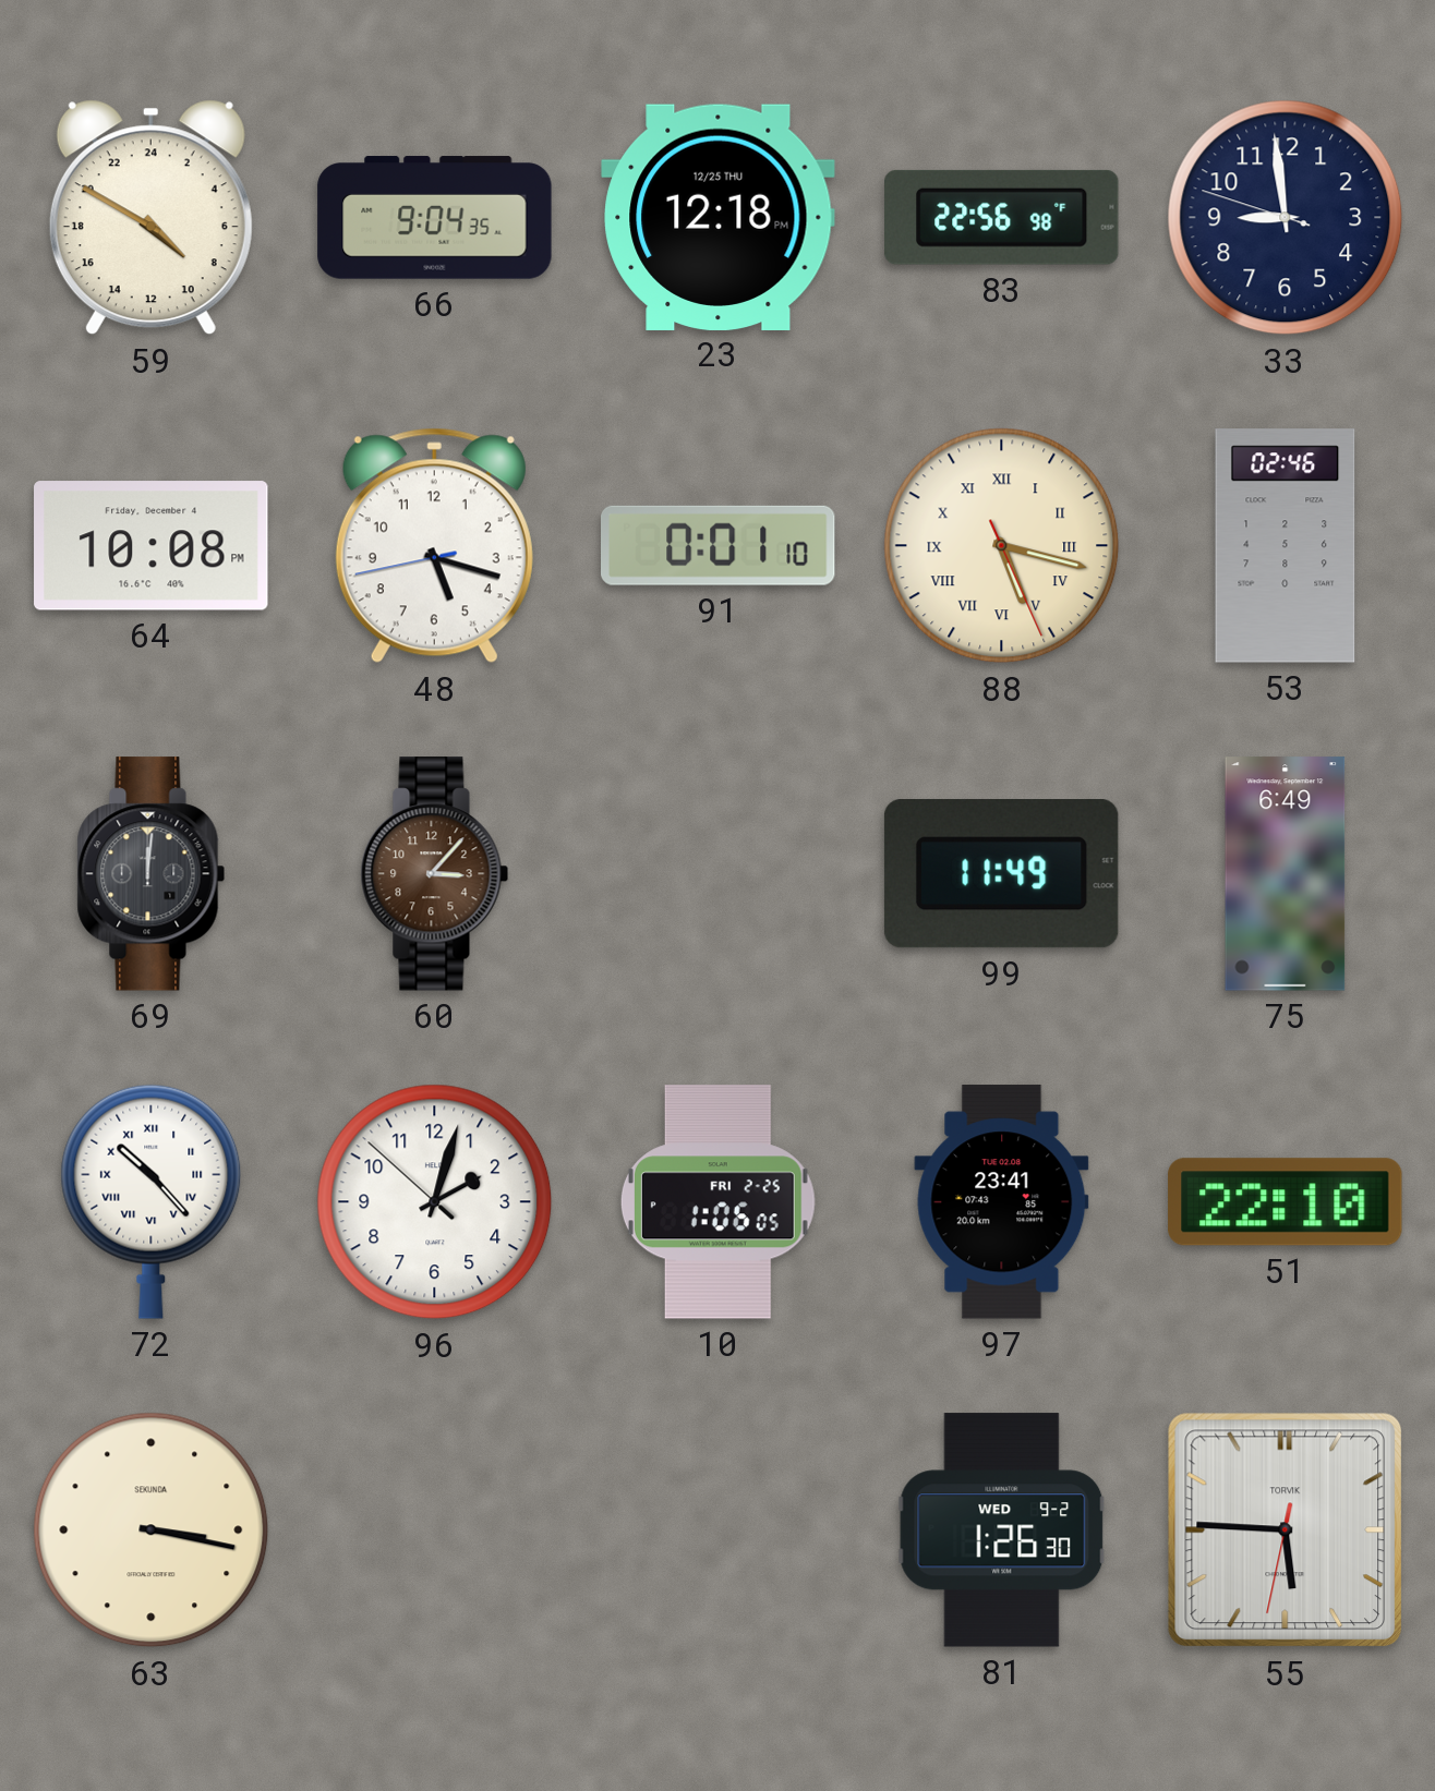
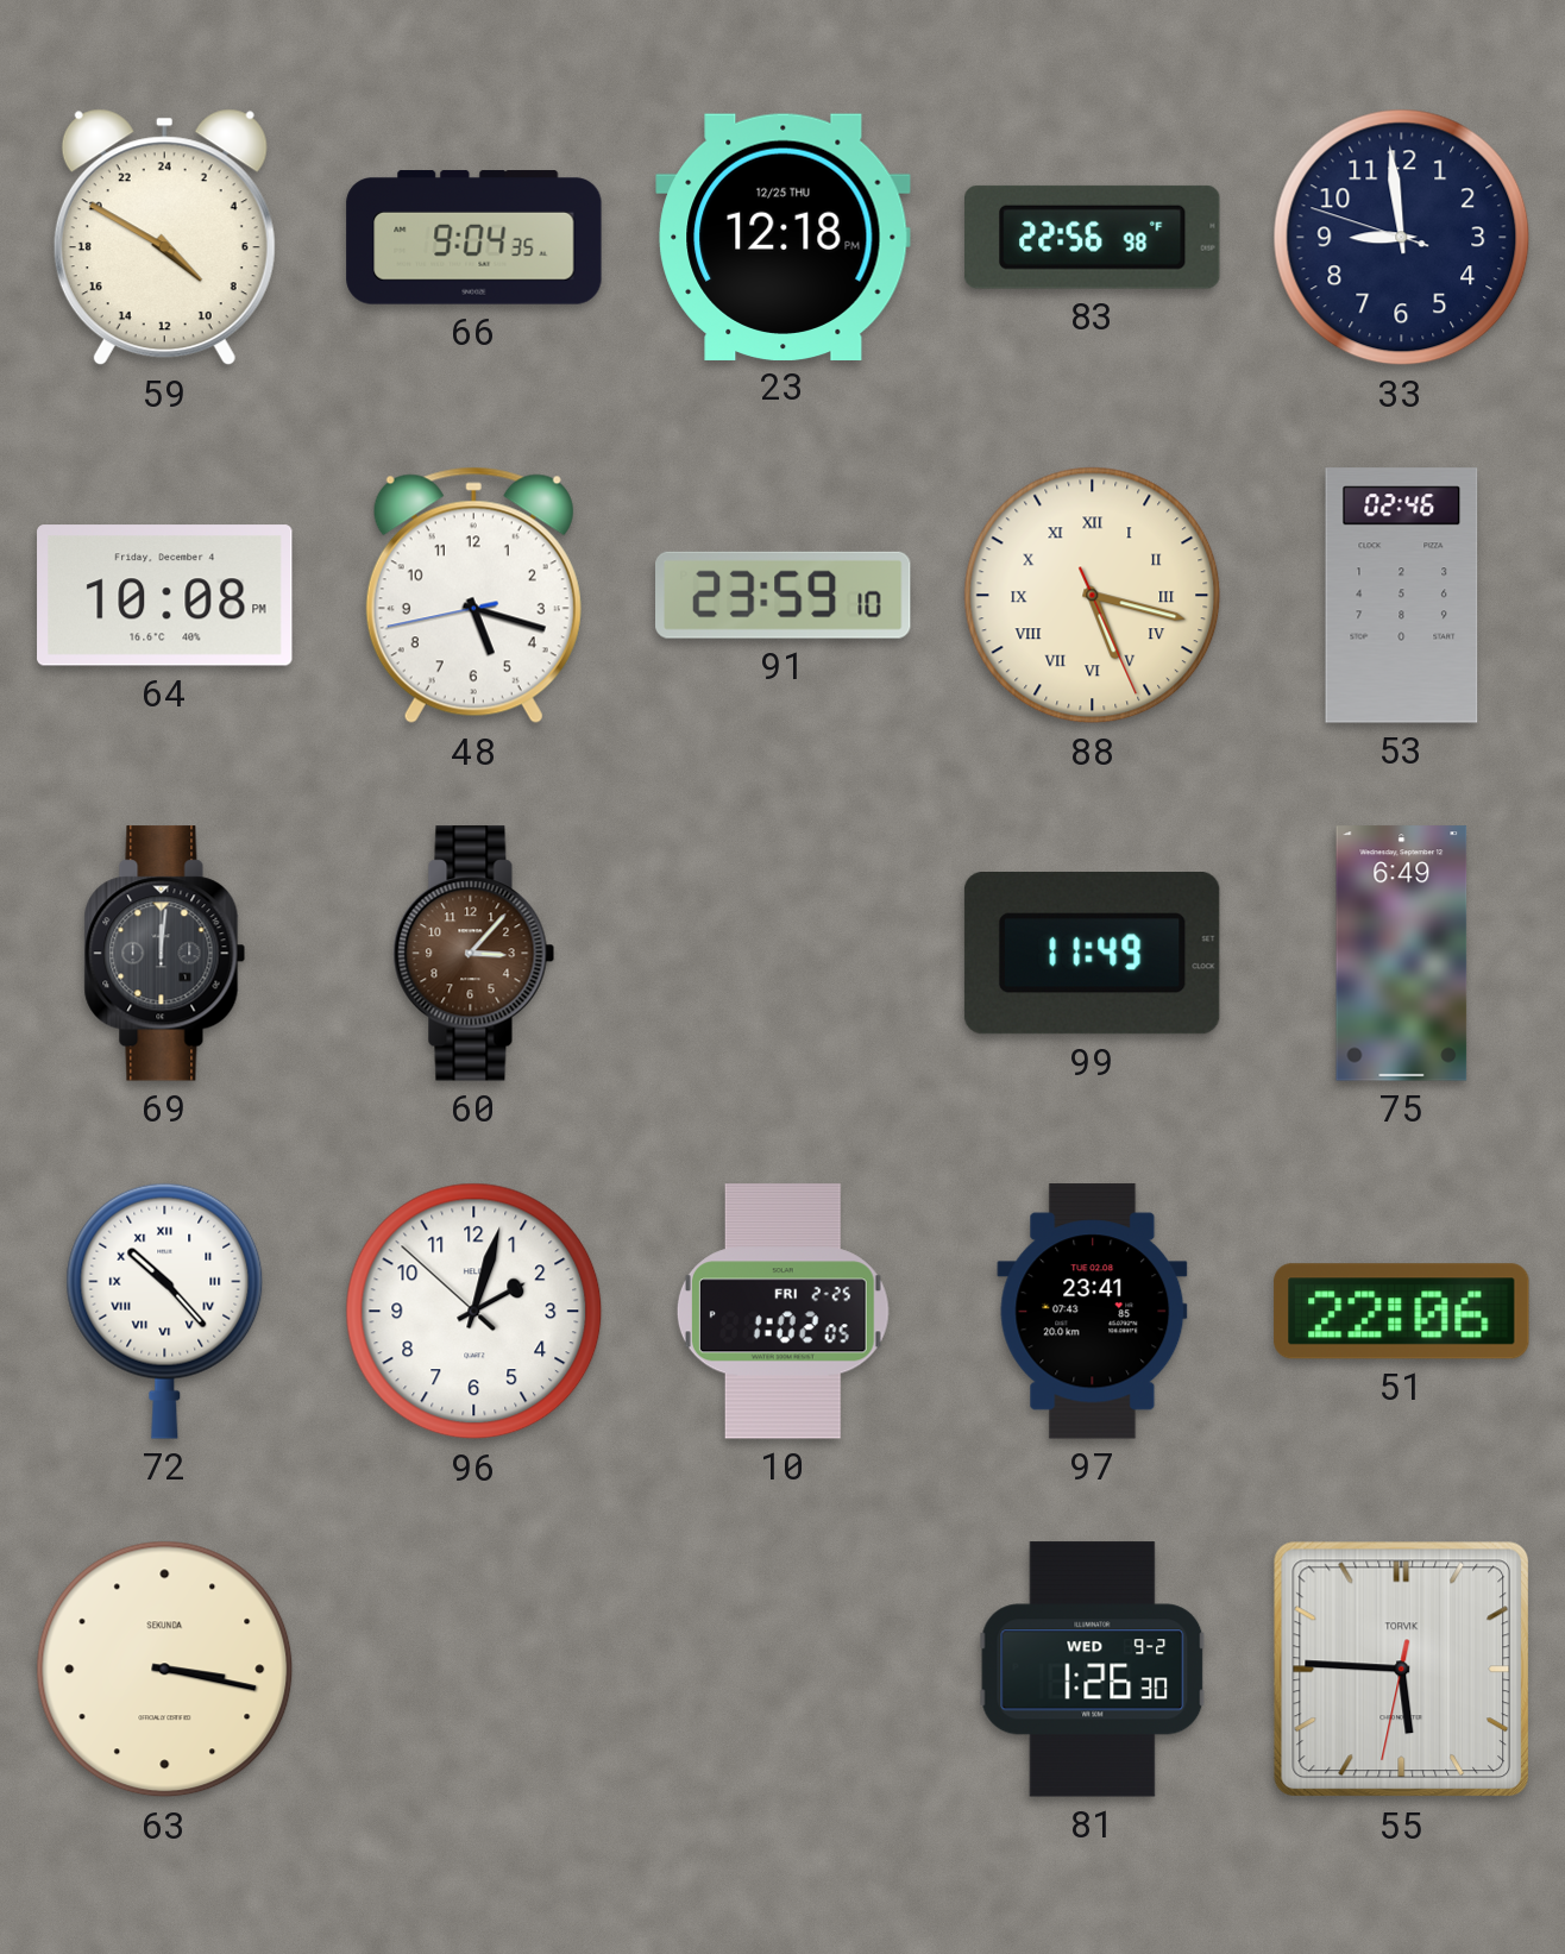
91: 0:01 -> 23:59 (784, 595)
10: 1:06 -> 1:02 (783, 1312)
51: 22:10 -> 22:06 (1402, 1312)
